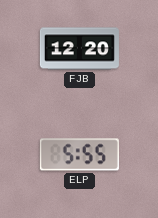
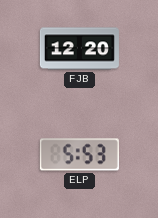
ELP: 5:55 -> 5:53 (79, 155)
